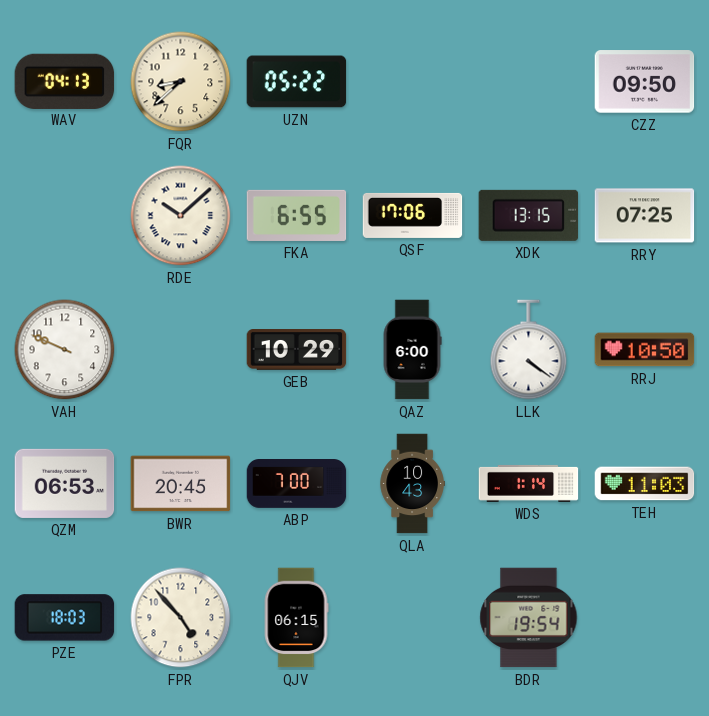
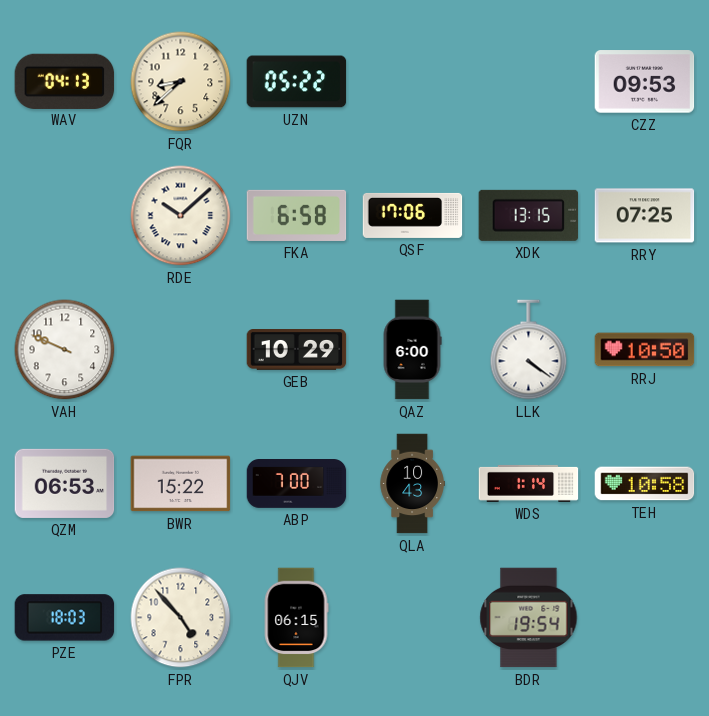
CZZ: 09:50 -> 09:53 (645, 82)
FKA: 6:55 -> 6:58 (297, 215)
BWR: 20:45 -> 15:22 (181, 484)
TEH: 11:03 -> 10:58 (645, 484)
